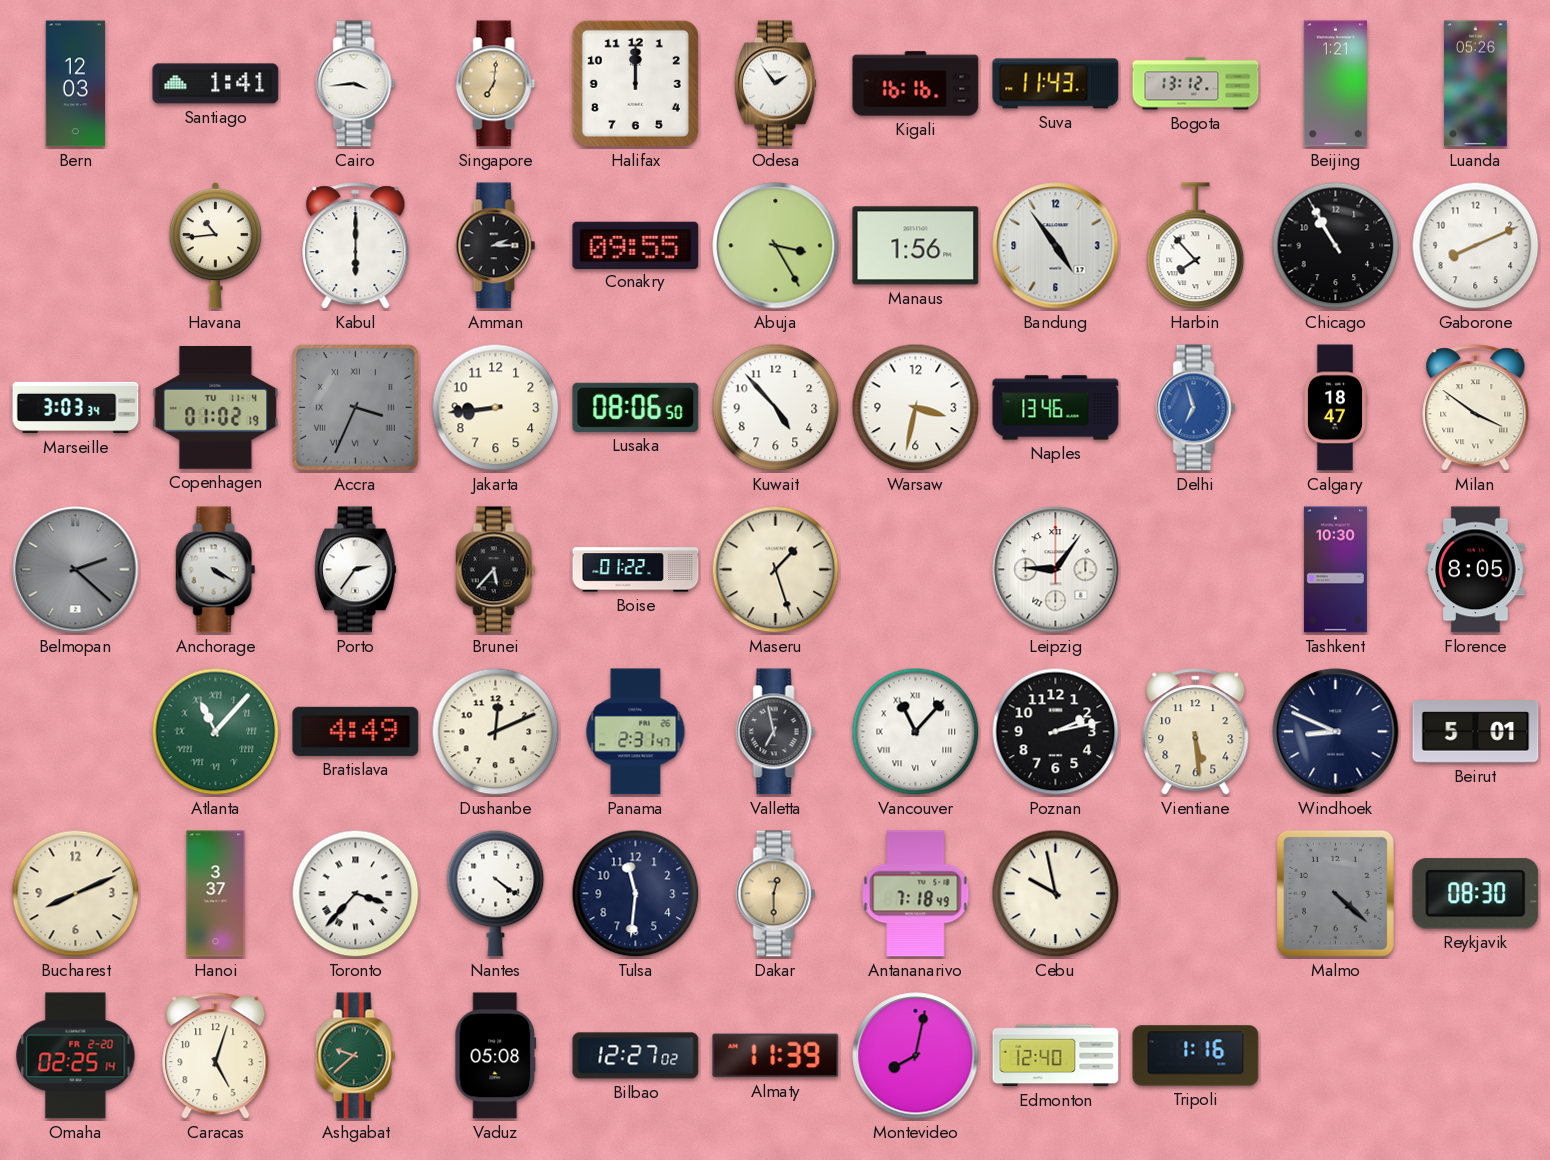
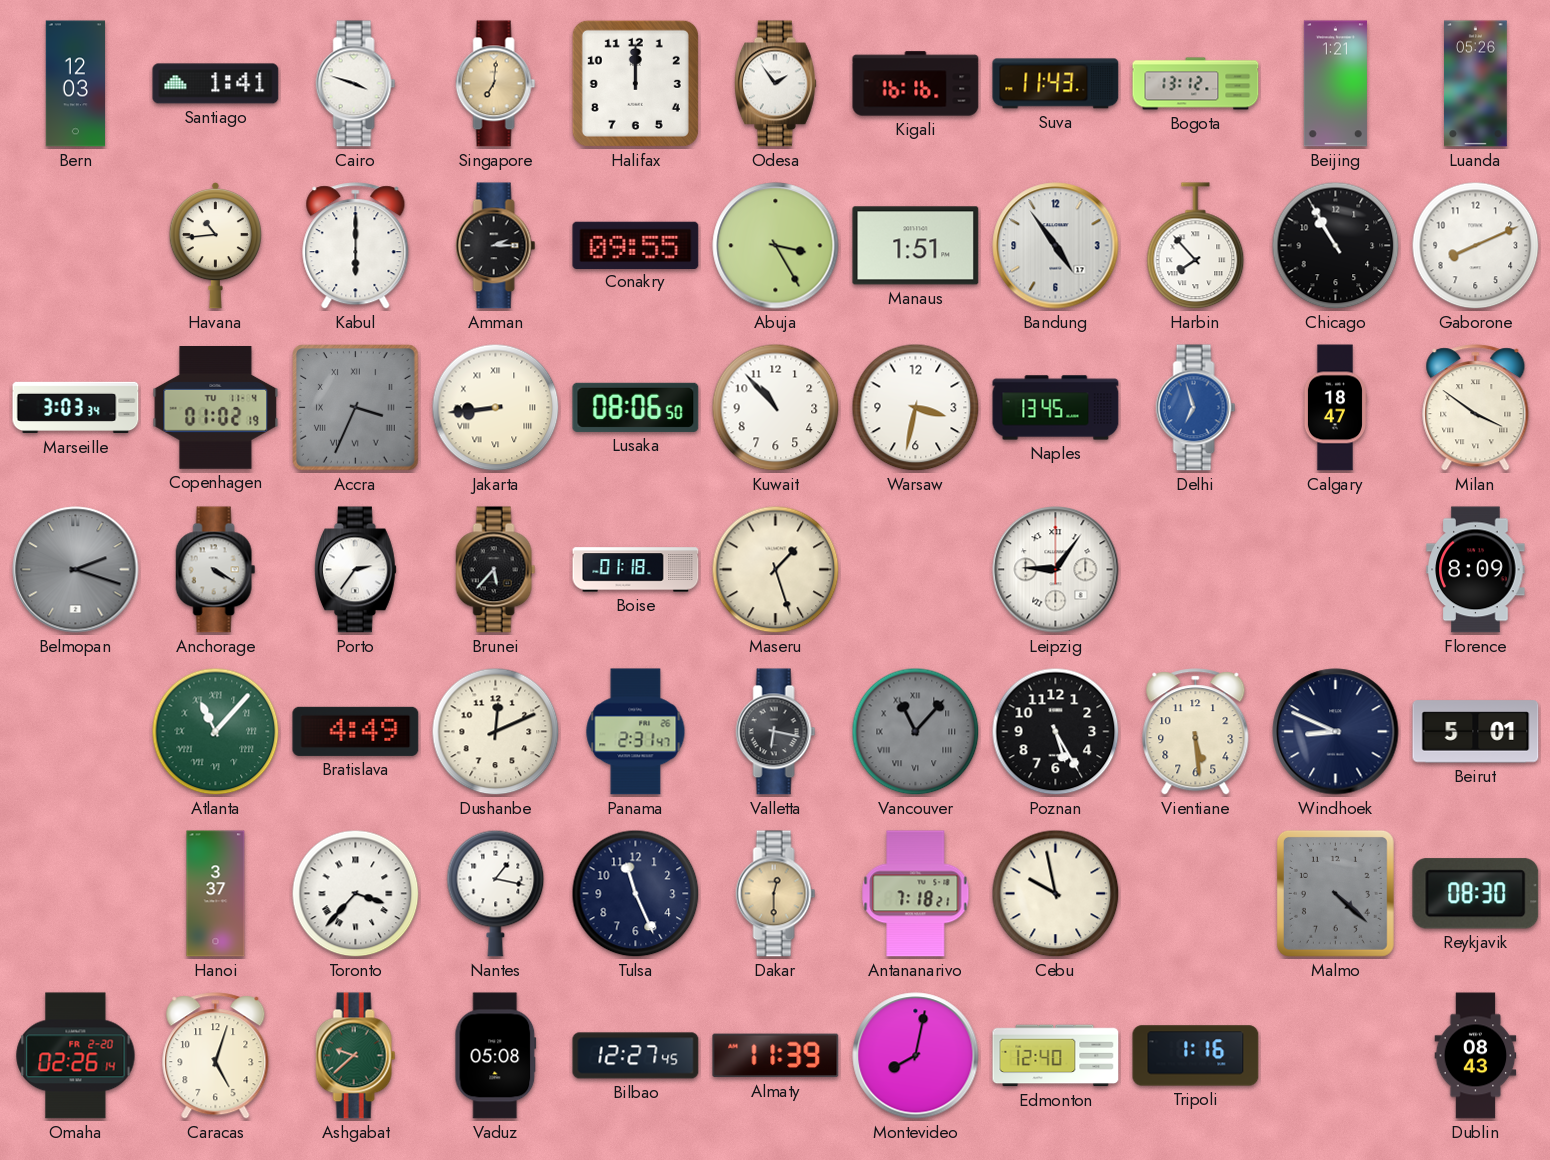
Cairo: 3:44 -> 3:48 (356, 84)
Manaus: 1:56 -> 1:51 (916, 246)
Jakarta numerals: Arabic -> Roman (496, 408)
Kuwait: 4:53 -> 10:53 (776, 408)
Naples: 13:46 -> 13:45 (1056, 408)
Belmopan: 2:22 -> 2:18 (76, 570)
Boise: 01:22 -> 01:18 (636, 570)
Tashkent: 10:30 -> none (1335, 570)
Florence: 8:05 -> 8:09 (1476, 570)
Valletta: 6:58 -> 6:17 (776, 732)
Vancouver dial: white -> grey (916, 732)
Poznan: 2:13 -> 5:25 (1056, 732)
Bucharest: 8:11 -> none (76, 894)
Nantes: 4:21 -> 1:17 (496, 893)
Tulsa: 11:31 -> 11:26 (636, 894)
Antananarivo: 7:18:49 -> 7:18:21 (916, 894)
Omaha: 02:25 -> 02:26 (76, 1056)
Bilbao: 12:27:02 -> 12:27:45 (636, 1056)
Dublin: none -> 08:43 (1476, 1056)
